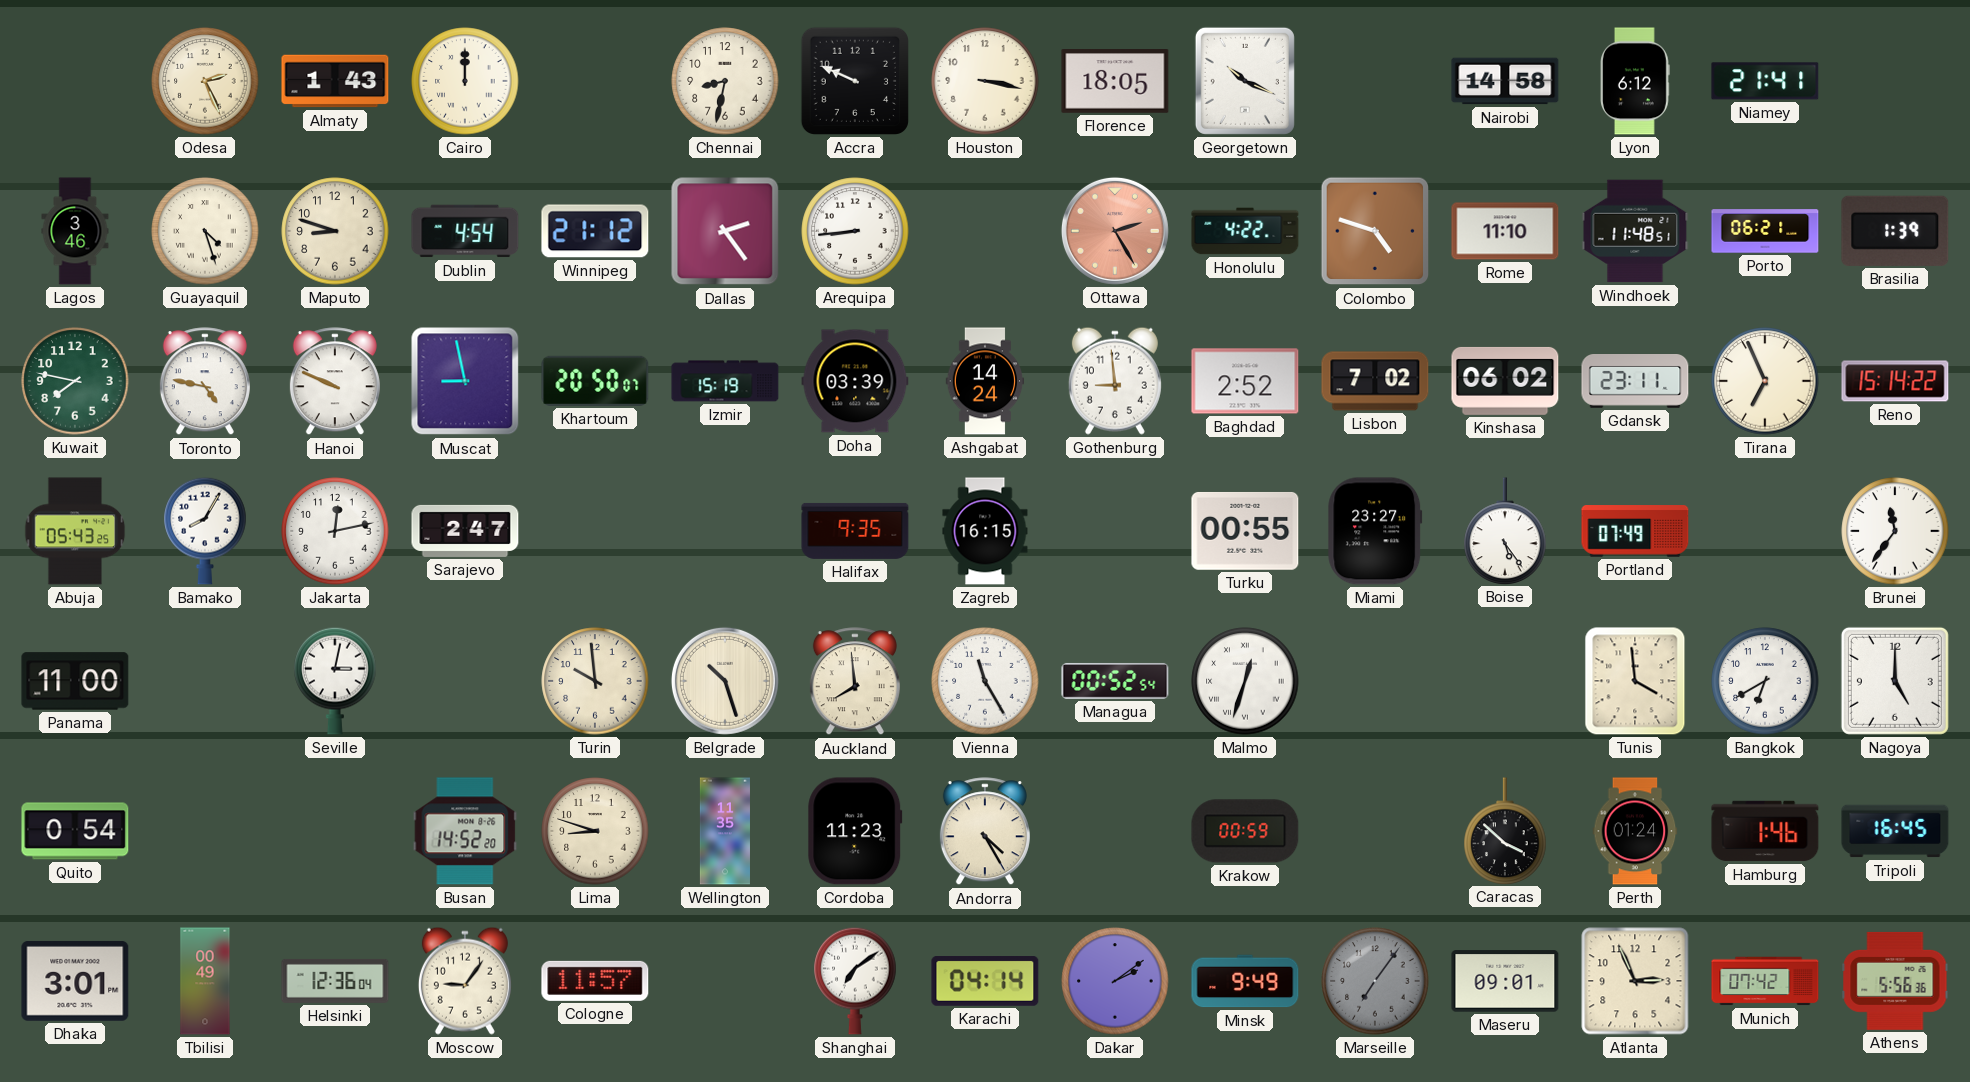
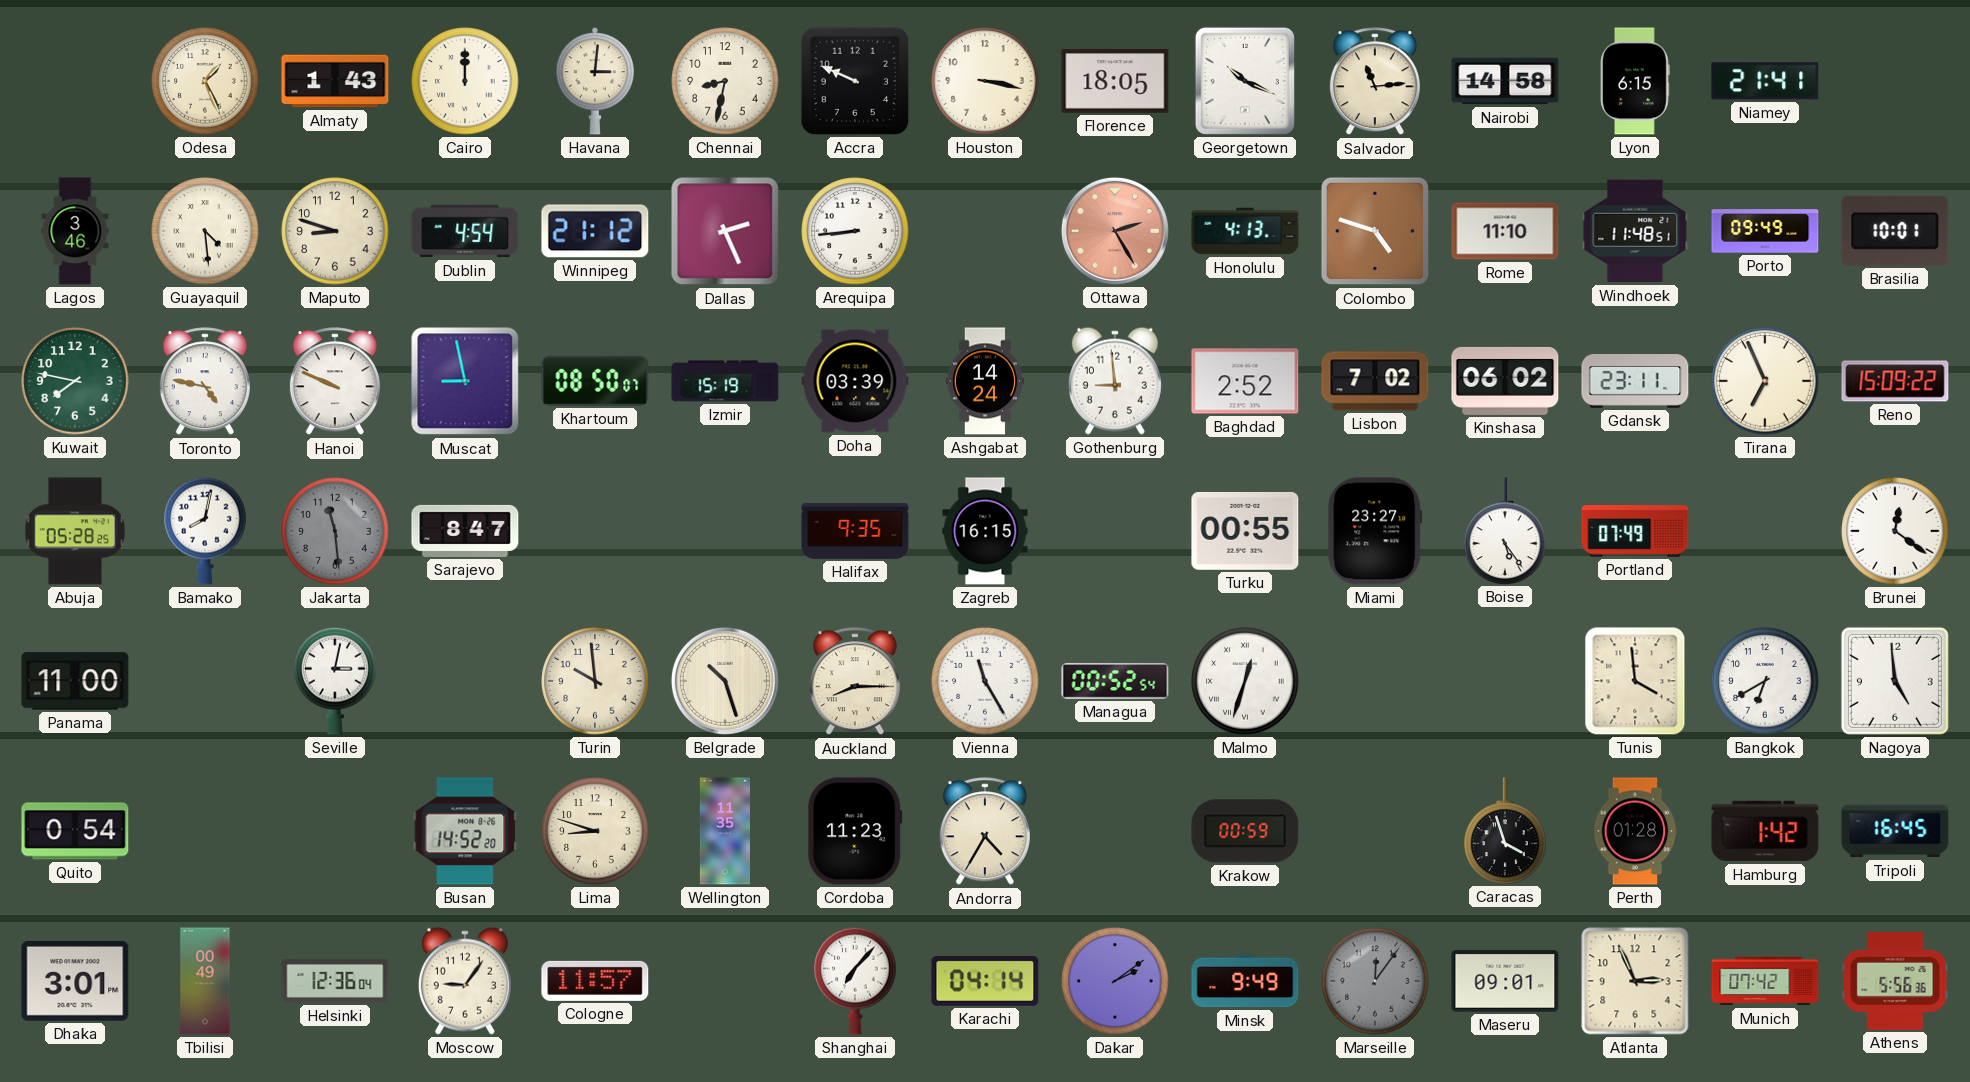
Odesa: 2:26 -> 1:26 (205, 81)
Havana: none -> 3:01 (595, 81)
Salvador: none -> 11:14 (1375, 82)
Lyon: 6:12 -> 6:15 (1636, 81)
Guayaquil: 4:27 -> 4:29 (205, 231)
Dallas: 2:24 -> 2:26 (725, 231)
Honolulu: 4:22 -> 4:13 (1245, 231)
Porto: 06:21 -> 09:49 (1765, 231)
Brasilia: 1:39 -> 10:01 (1895, 231)
Khartoum: 20:50 -> 08:50 (595, 381)
Reno: 15:14 -> 15:09 (1895, 381)
Abuja: 05:43 -> 05:28 (75, 531)
Bamako: 8:05 -> 8:02 (205, 531)
Jakarta: 12:13 -> 11:29 (335, 531)
Jakarta dial: white -> grey (335, 531)
Sarajevo: 2:47 -> 8:47 (465, 531)
Brunei: 11:36 -> 12:21 (1895, 531)
Auckland: 7:59 -> 8:15 (855, 682)
Nagoya: 5:00 -> 4:59 (1895, 681)
Andorra: 4:25 -> 4:35 (985, 832)
Caracas: 3:52 -> 3:57 (1505, 831)
Perth: 01:24 -> 01:28 (1635, 831)
Hamburg: 1:46 -> 1:42 (1765, 831)
Shanghai: 7:09 -> 7:07 (855, 981)
Marseille: 7:06 -> 12:06 (1375, 981)
